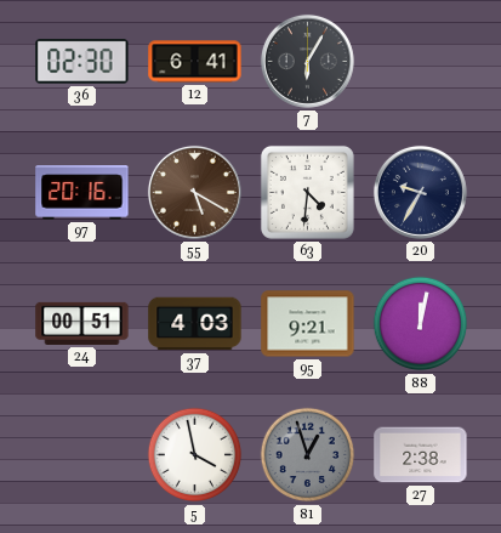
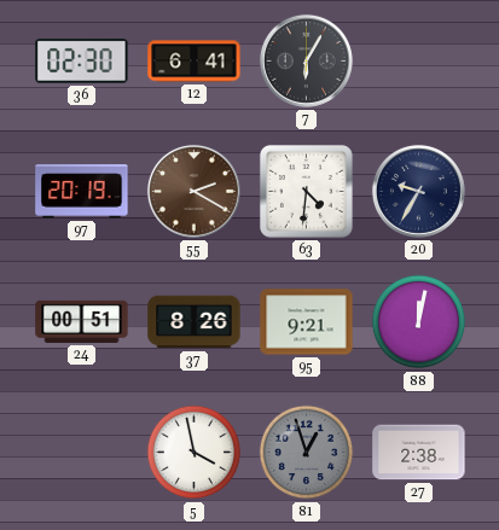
97: 20:16 -> 20:19 (82, 192)
55: 5:20 -> 2:20 (193, 191)
37: 4:03 -> 8:26 (195, 322)
